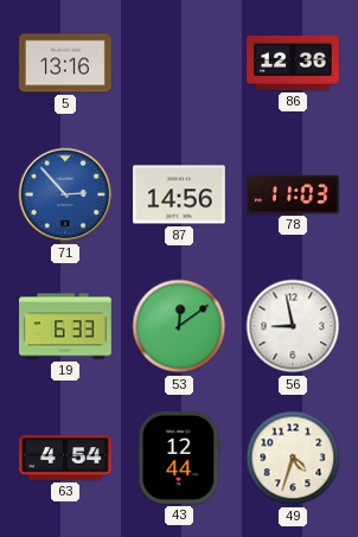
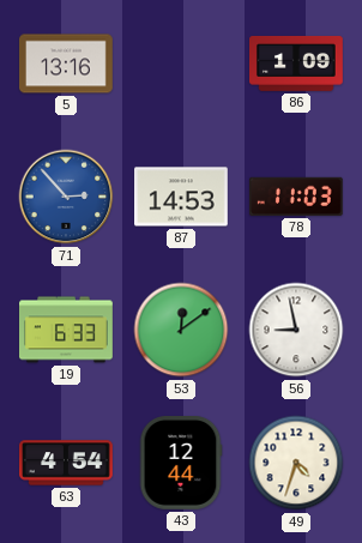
86: 12:36 -> 1:09 (297, 64)
87: 14:56 -> 14:53 (182, 197)
